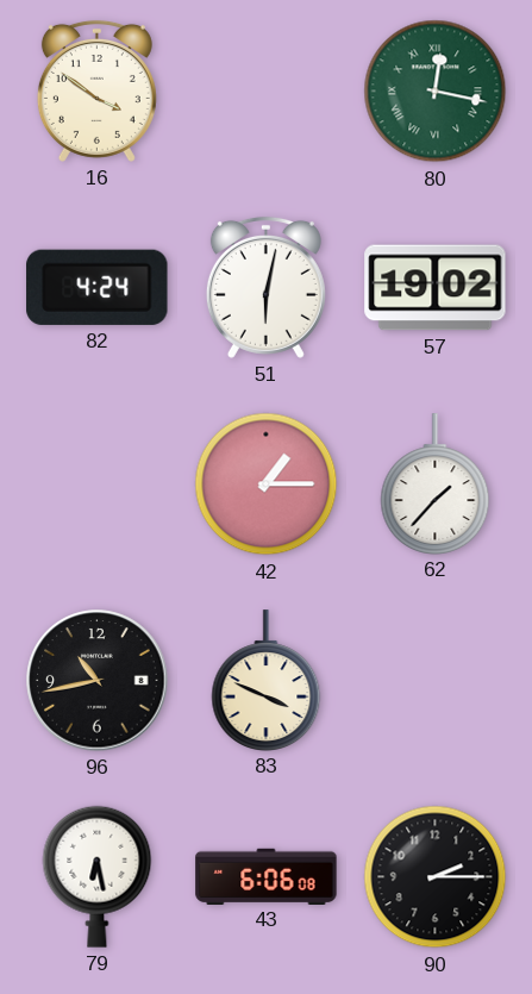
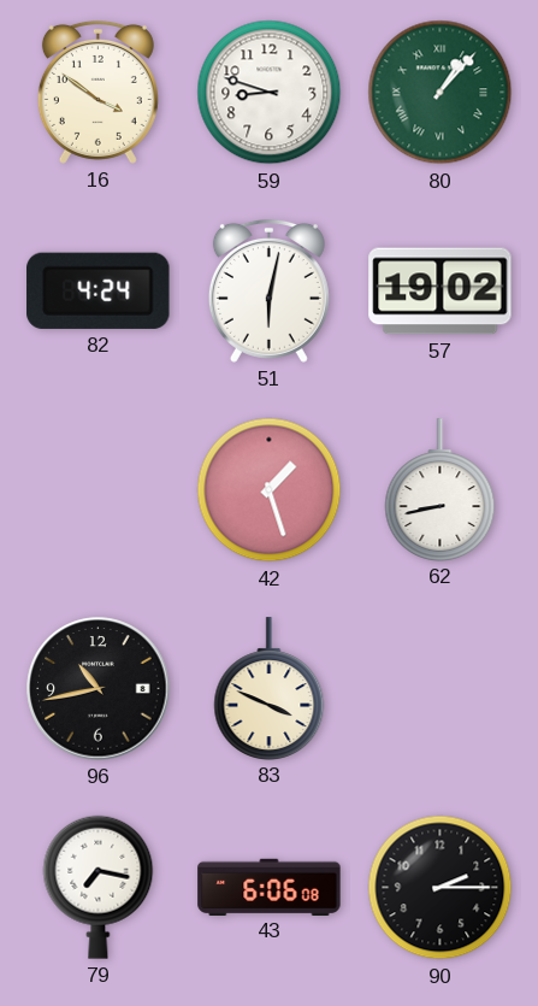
59: none -> 8:48 (270, 93)
80: 12:17 -> 1:07 (441, 93)
42: 1:15 -> 1:27 (270, 490)
62: 1:37 -> 8:43 (441, 489)
79: 6:28 -> 7:17 (99, 887)
